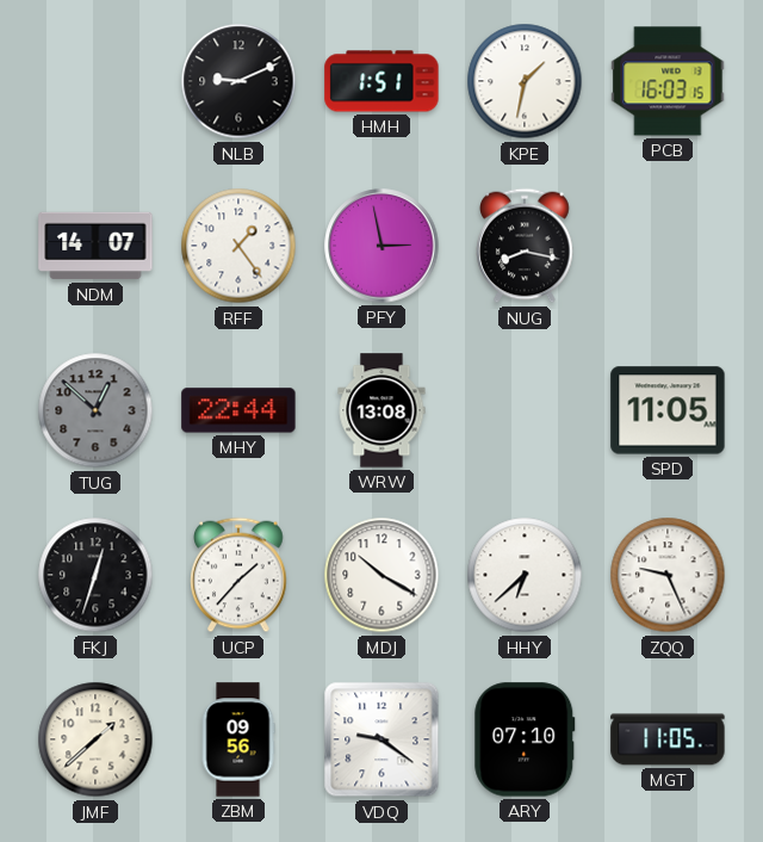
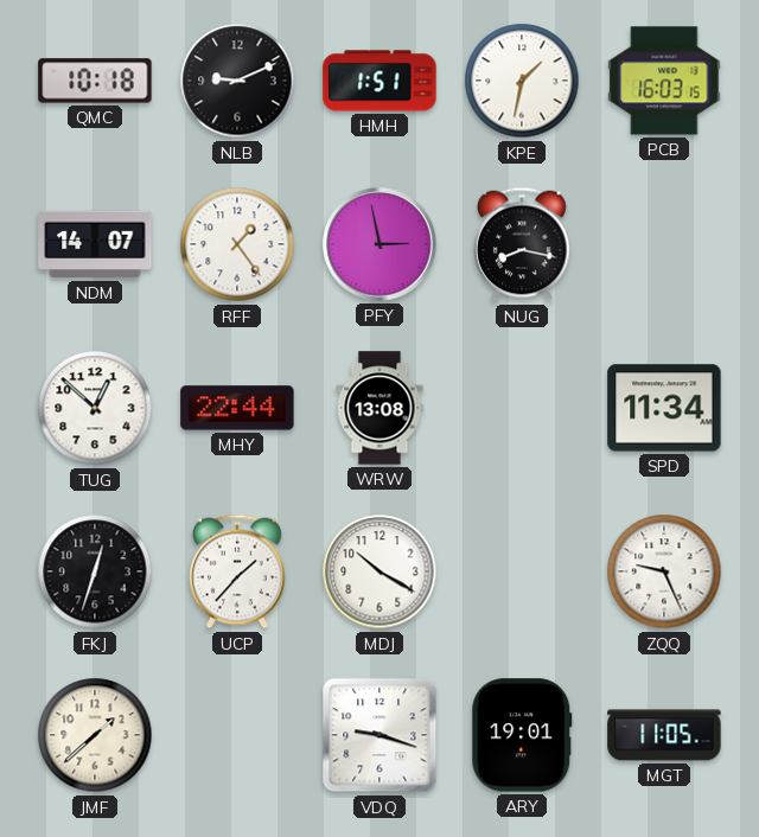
QMC: none -> 10:18 (95, 81)
TUG dial: grey -> white (95, 408)
SPD: 11:05 -> 11:34 (664, 408)
HHY: 6:38 -> none (525, 575)
ZBM: 09:56 -> none (238, 739)
VDQ: 9:21 -> 9:18 (379, 735)
ARY: 07:10 -> 19:01 (522, 735)
